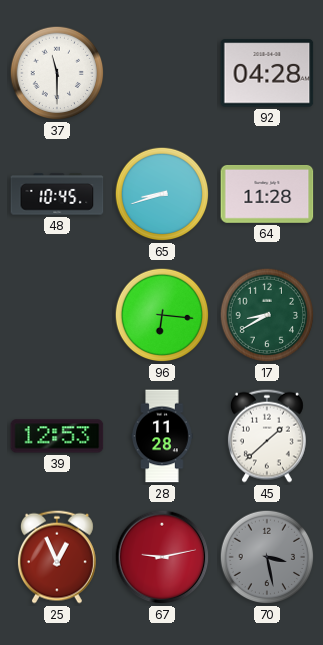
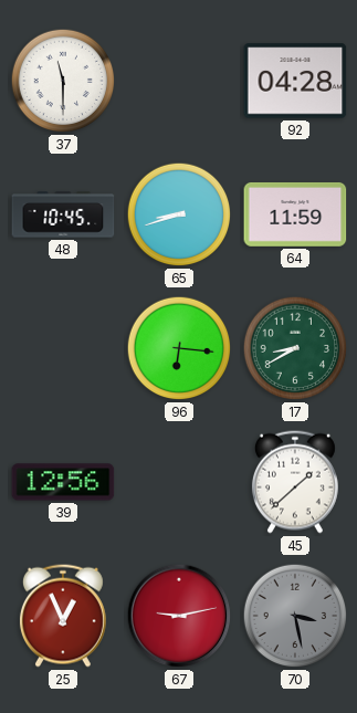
64: 11:28 -> 11:59 (295, 214)
39: 12:53 -> 12:56 (63, 482)
28: 11:28 -> none (162, 436)
